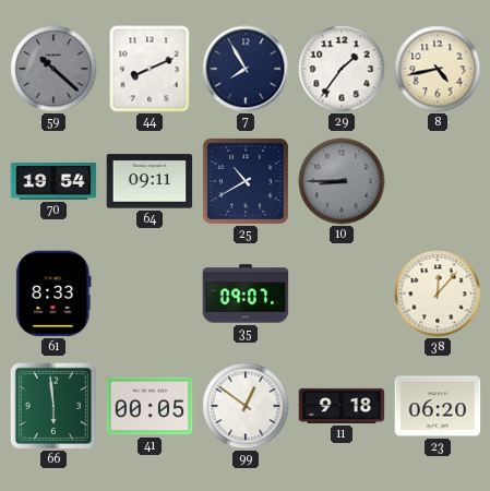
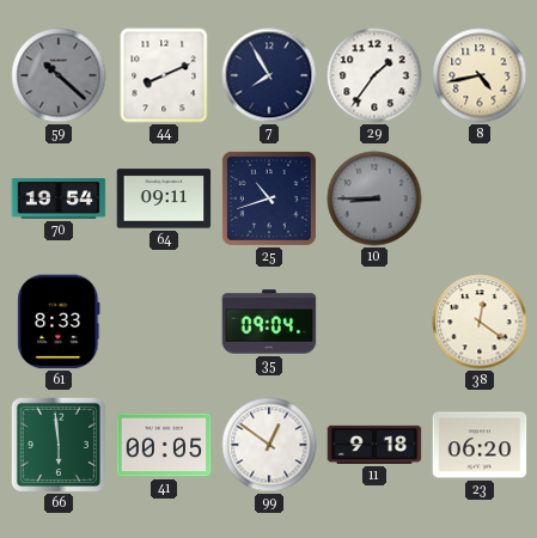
25: 10:40 -> 10:42 (269, 198)
35: 09:07 -> 09:04 (269, 322)
38: 12:07 -> 12:21 (480, 322)
